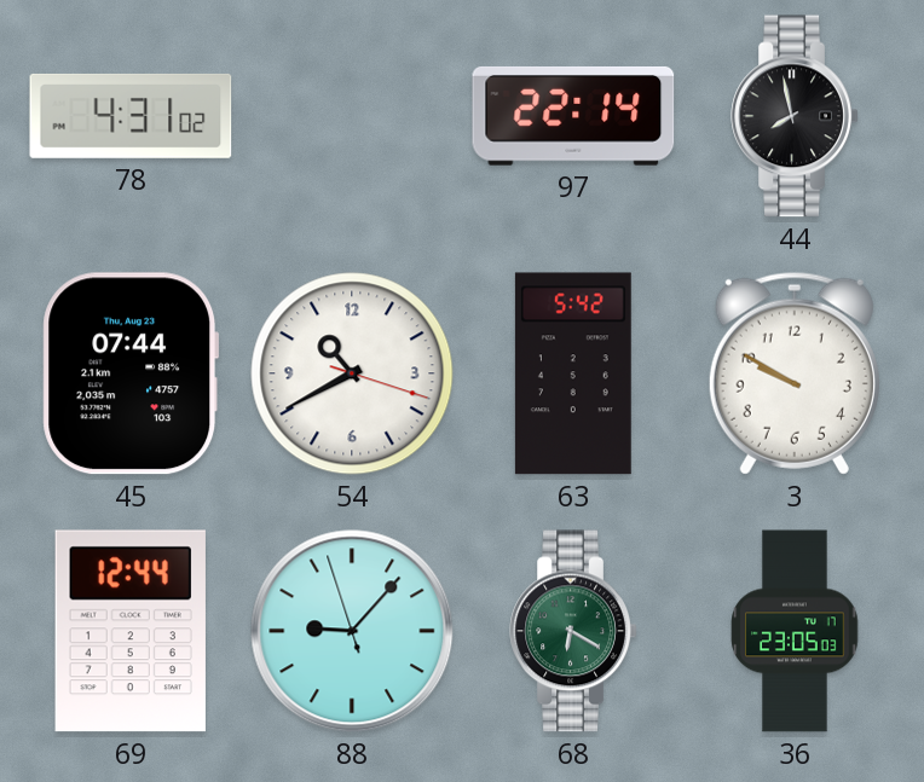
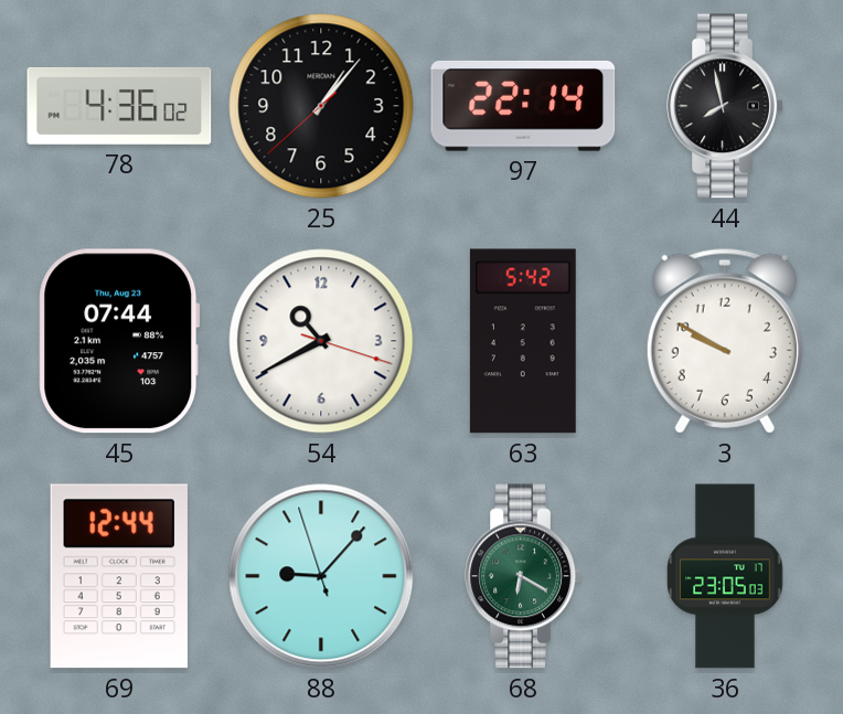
78: 4:31 -> 4:36 (119, 106)
25: none -> 1:06 (321, 106)
